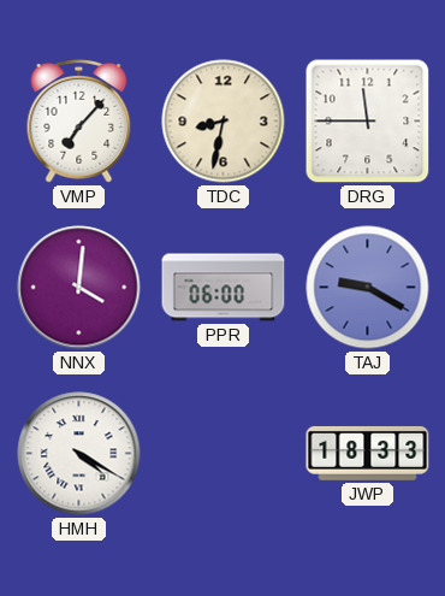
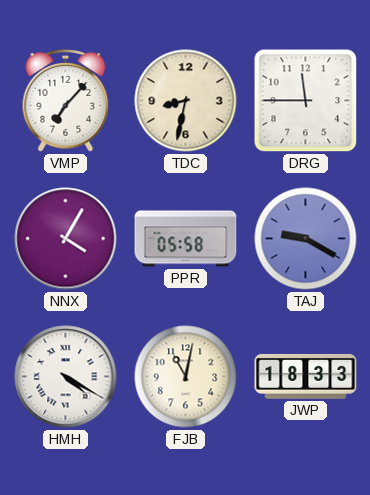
NNX: 4:01 -> 4:05 (66, 239)
PPR: 06:00 -> 05:58 (186, 239)
FJB: none -> 11:02 (186, 377)
